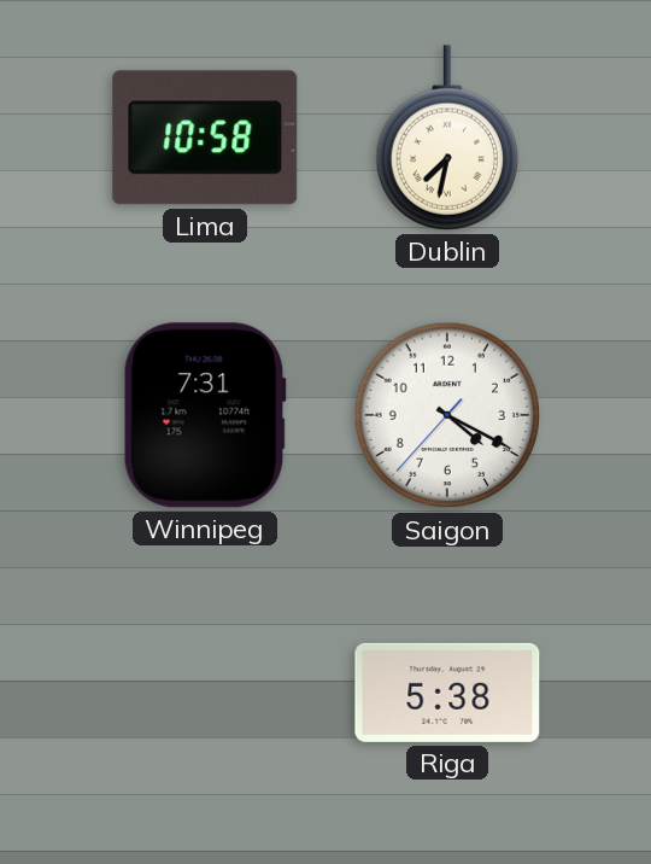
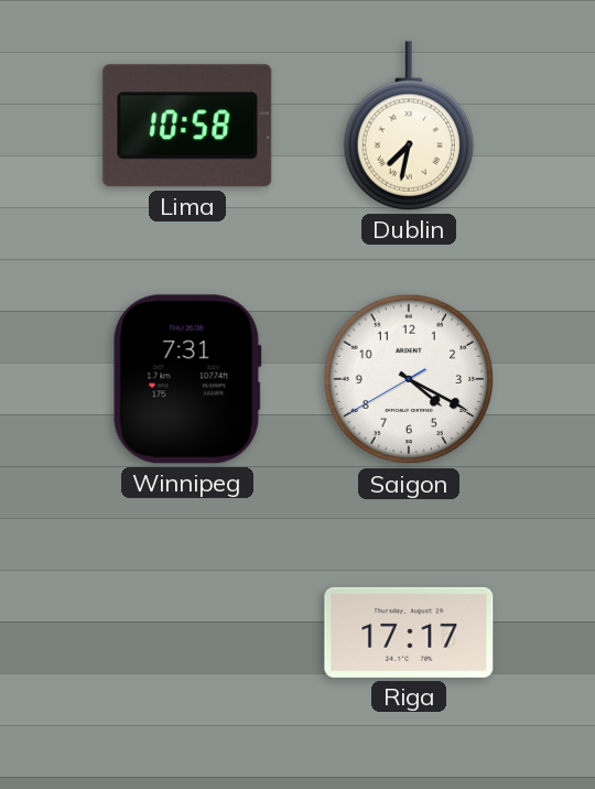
Saigon: 4:19:37 -> 4:19:40 (409, 379)
Riga: 5:38 -> 17:17 (409, 633)
